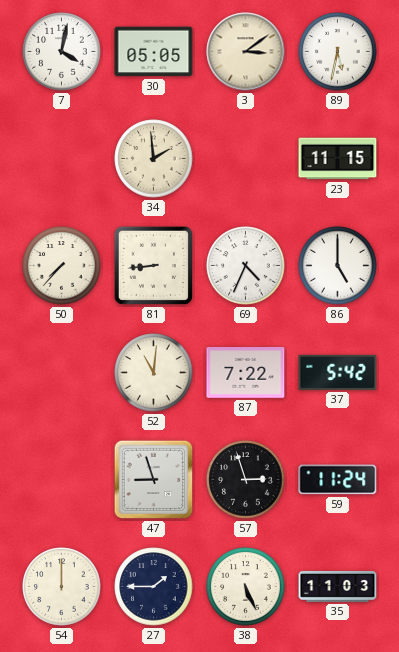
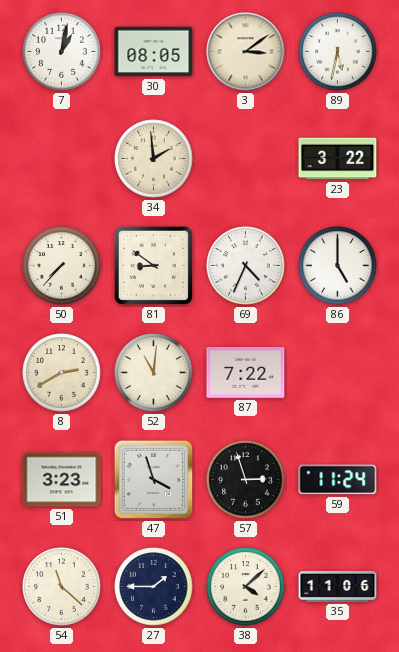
7: 4:02 -> 1:02 (62, 52)
30: 05:05 -> 08:05 (154, 52)
23: 11:15 -> 3:22 (338, 159)
81: 8:44 -> 8:51 (153, 265)
8: none -> 2:40 (62, 373)
37: 5:42 -> none (338, 372)
51: none -> 3:23 (62, 480)
47: 8:57 -> 3:57 (154, 480)
54: 12:00 -> 11:22 (62, 587)
38: 5:26 -> 4:08 (246, 587)
35: 11:03 -> 11:06 (338, 586)
